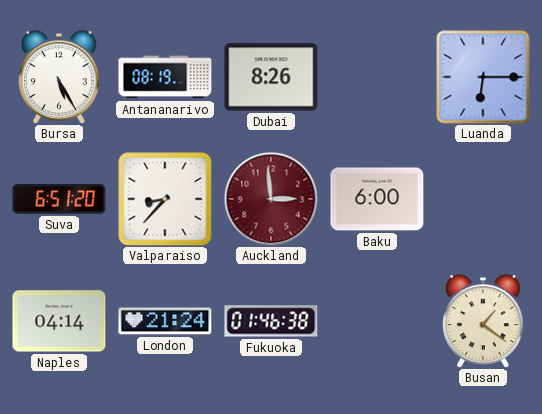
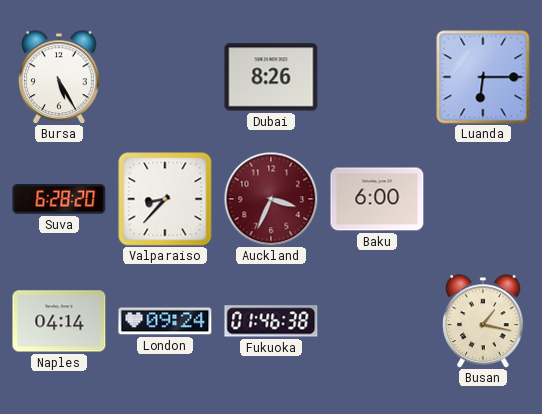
Antananarivo: 08:19 -> none (165, 77)
Suva: 6:51 -> 6:28 (59, 199)
Auckland: 2:59 -> 3:34 (271, 199)
London: 21:24 -> 09:24 (165, 321)
Busan: 1:21 -> 1:17 (484, 321)
